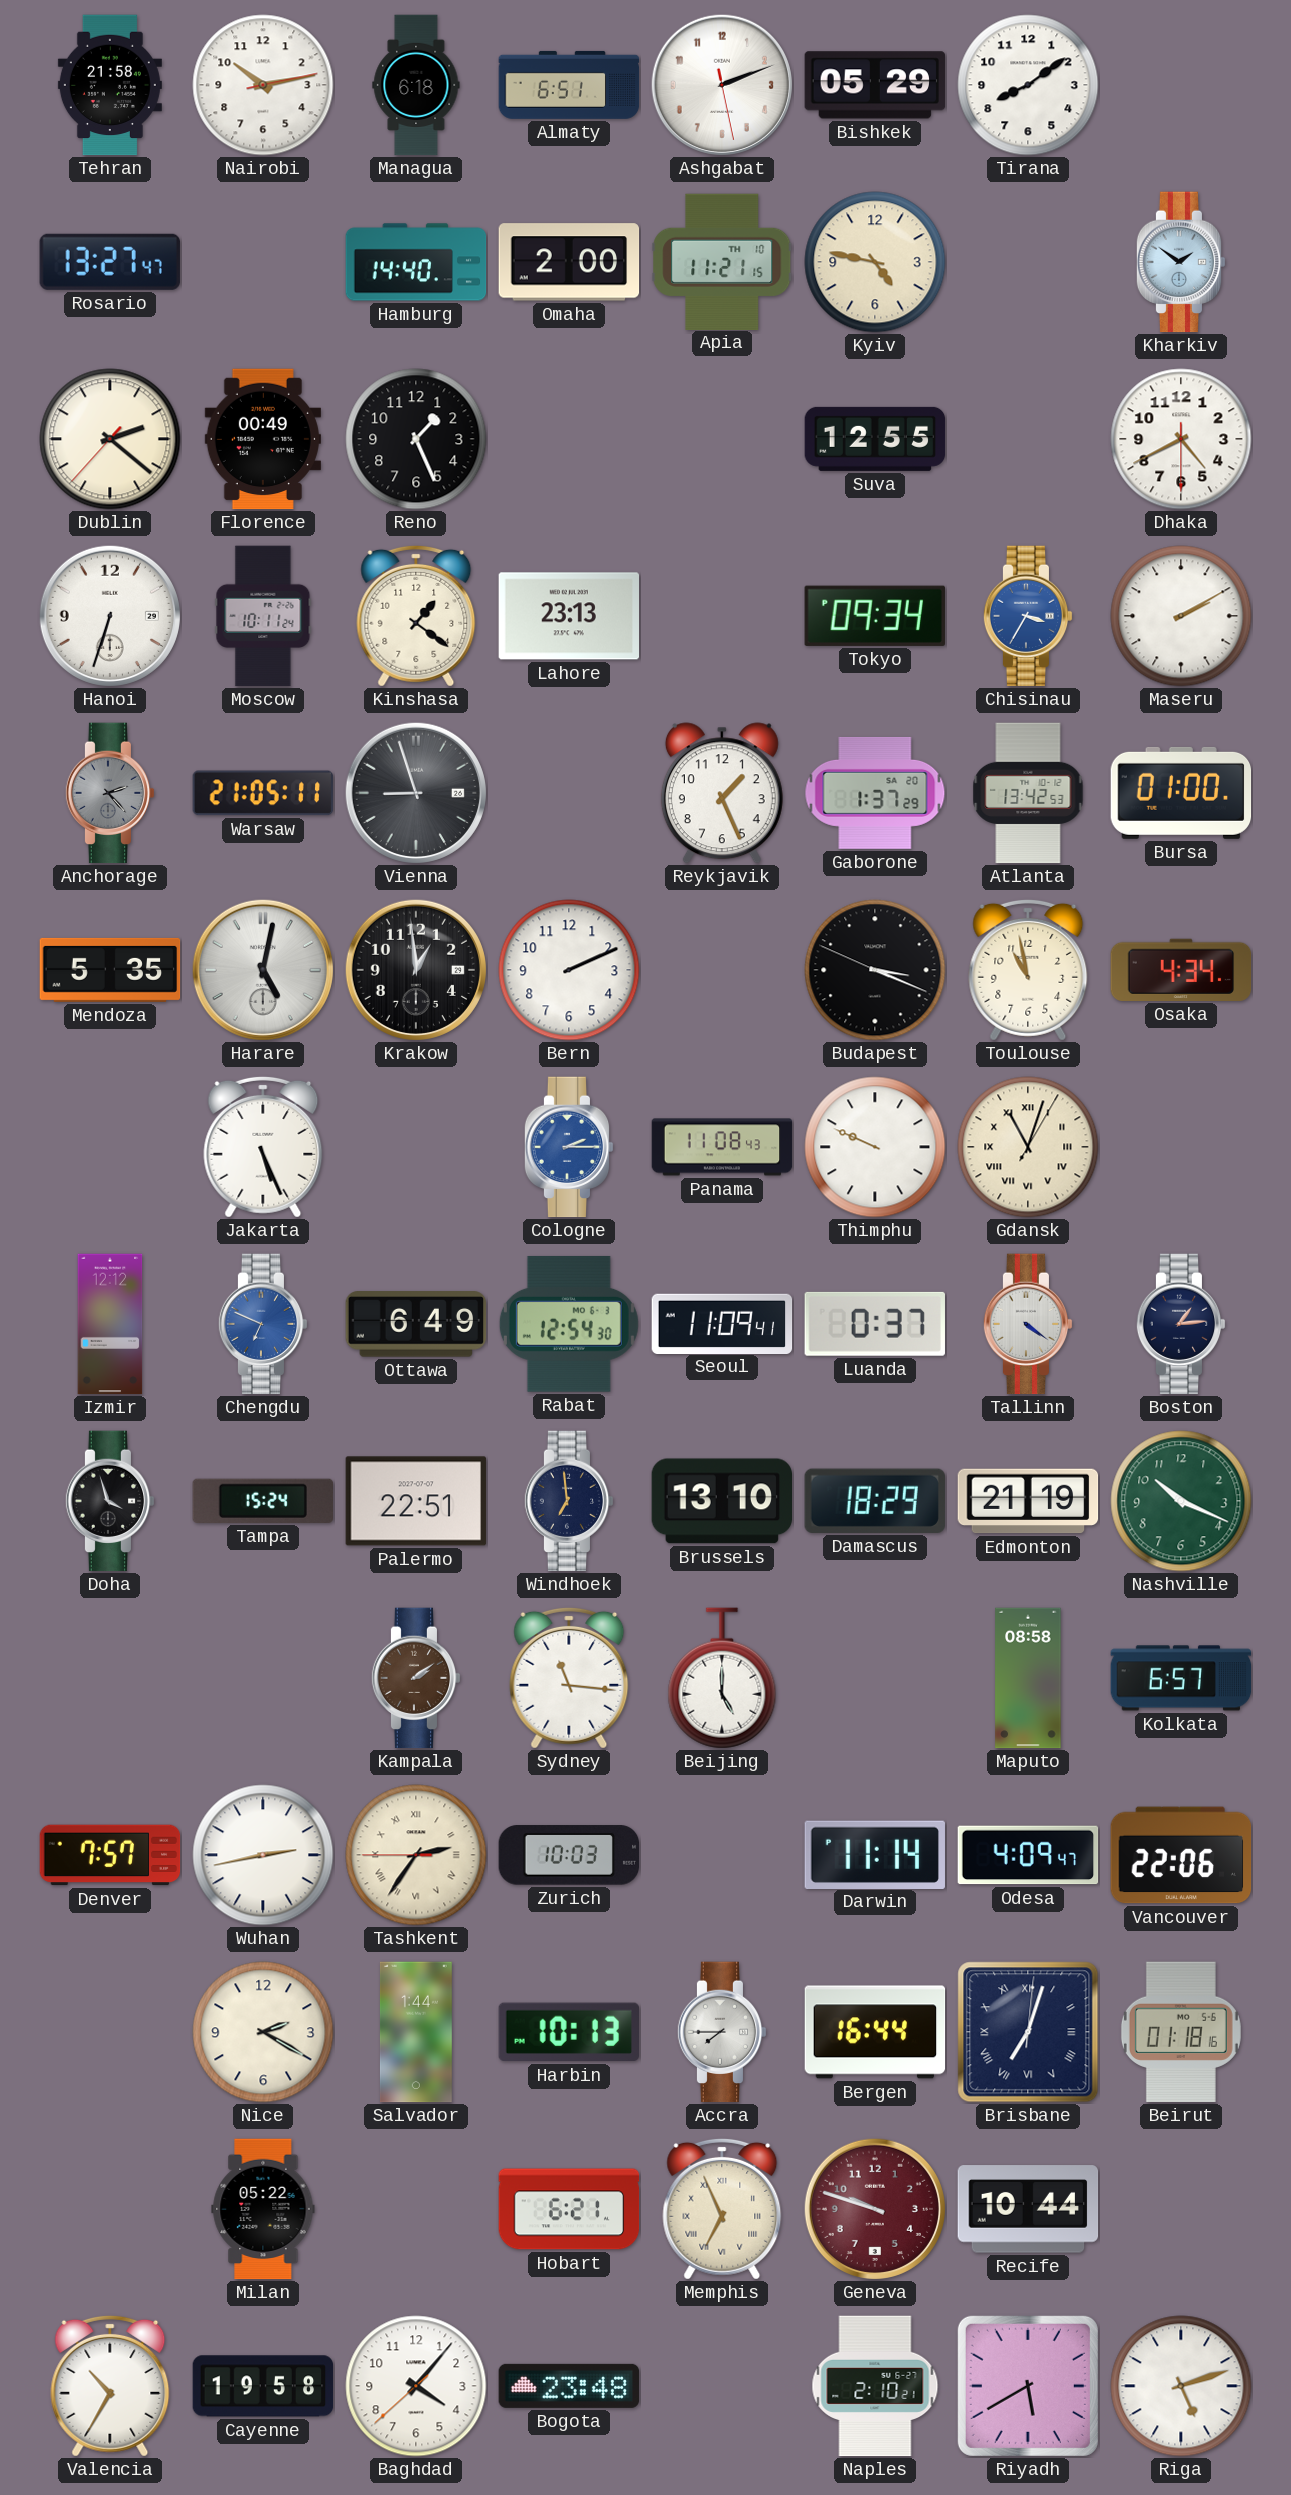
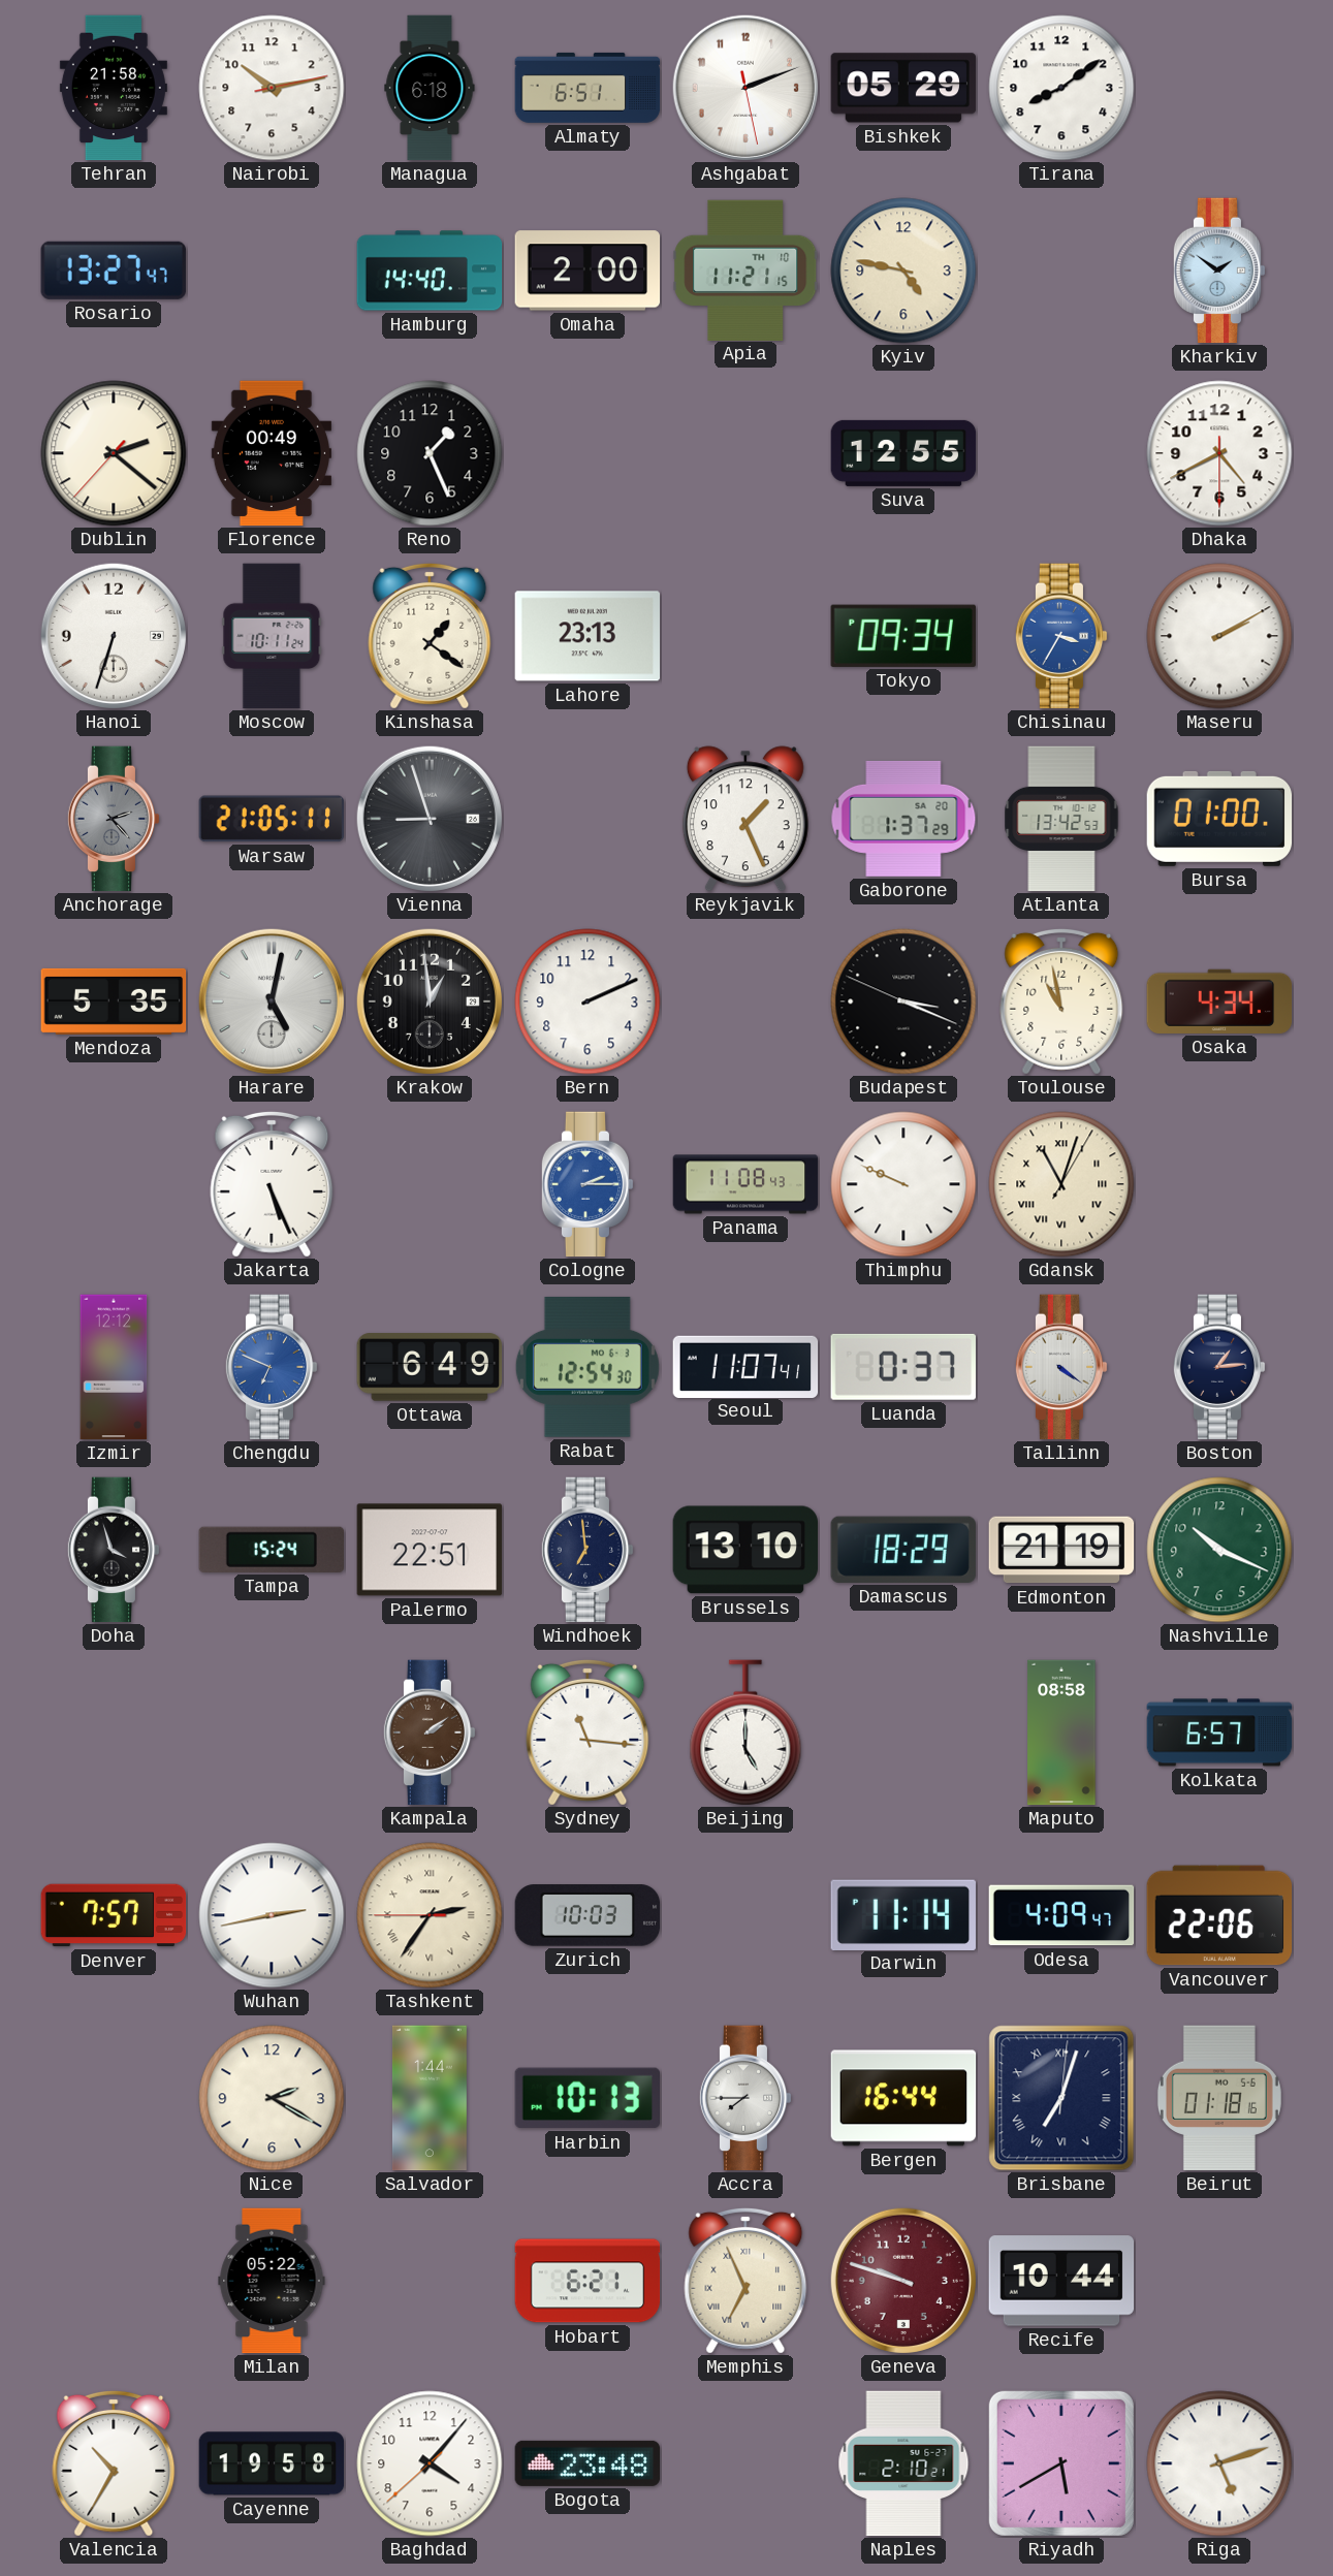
Seoul: 11:09 -> 11:07 (745, 1366)
